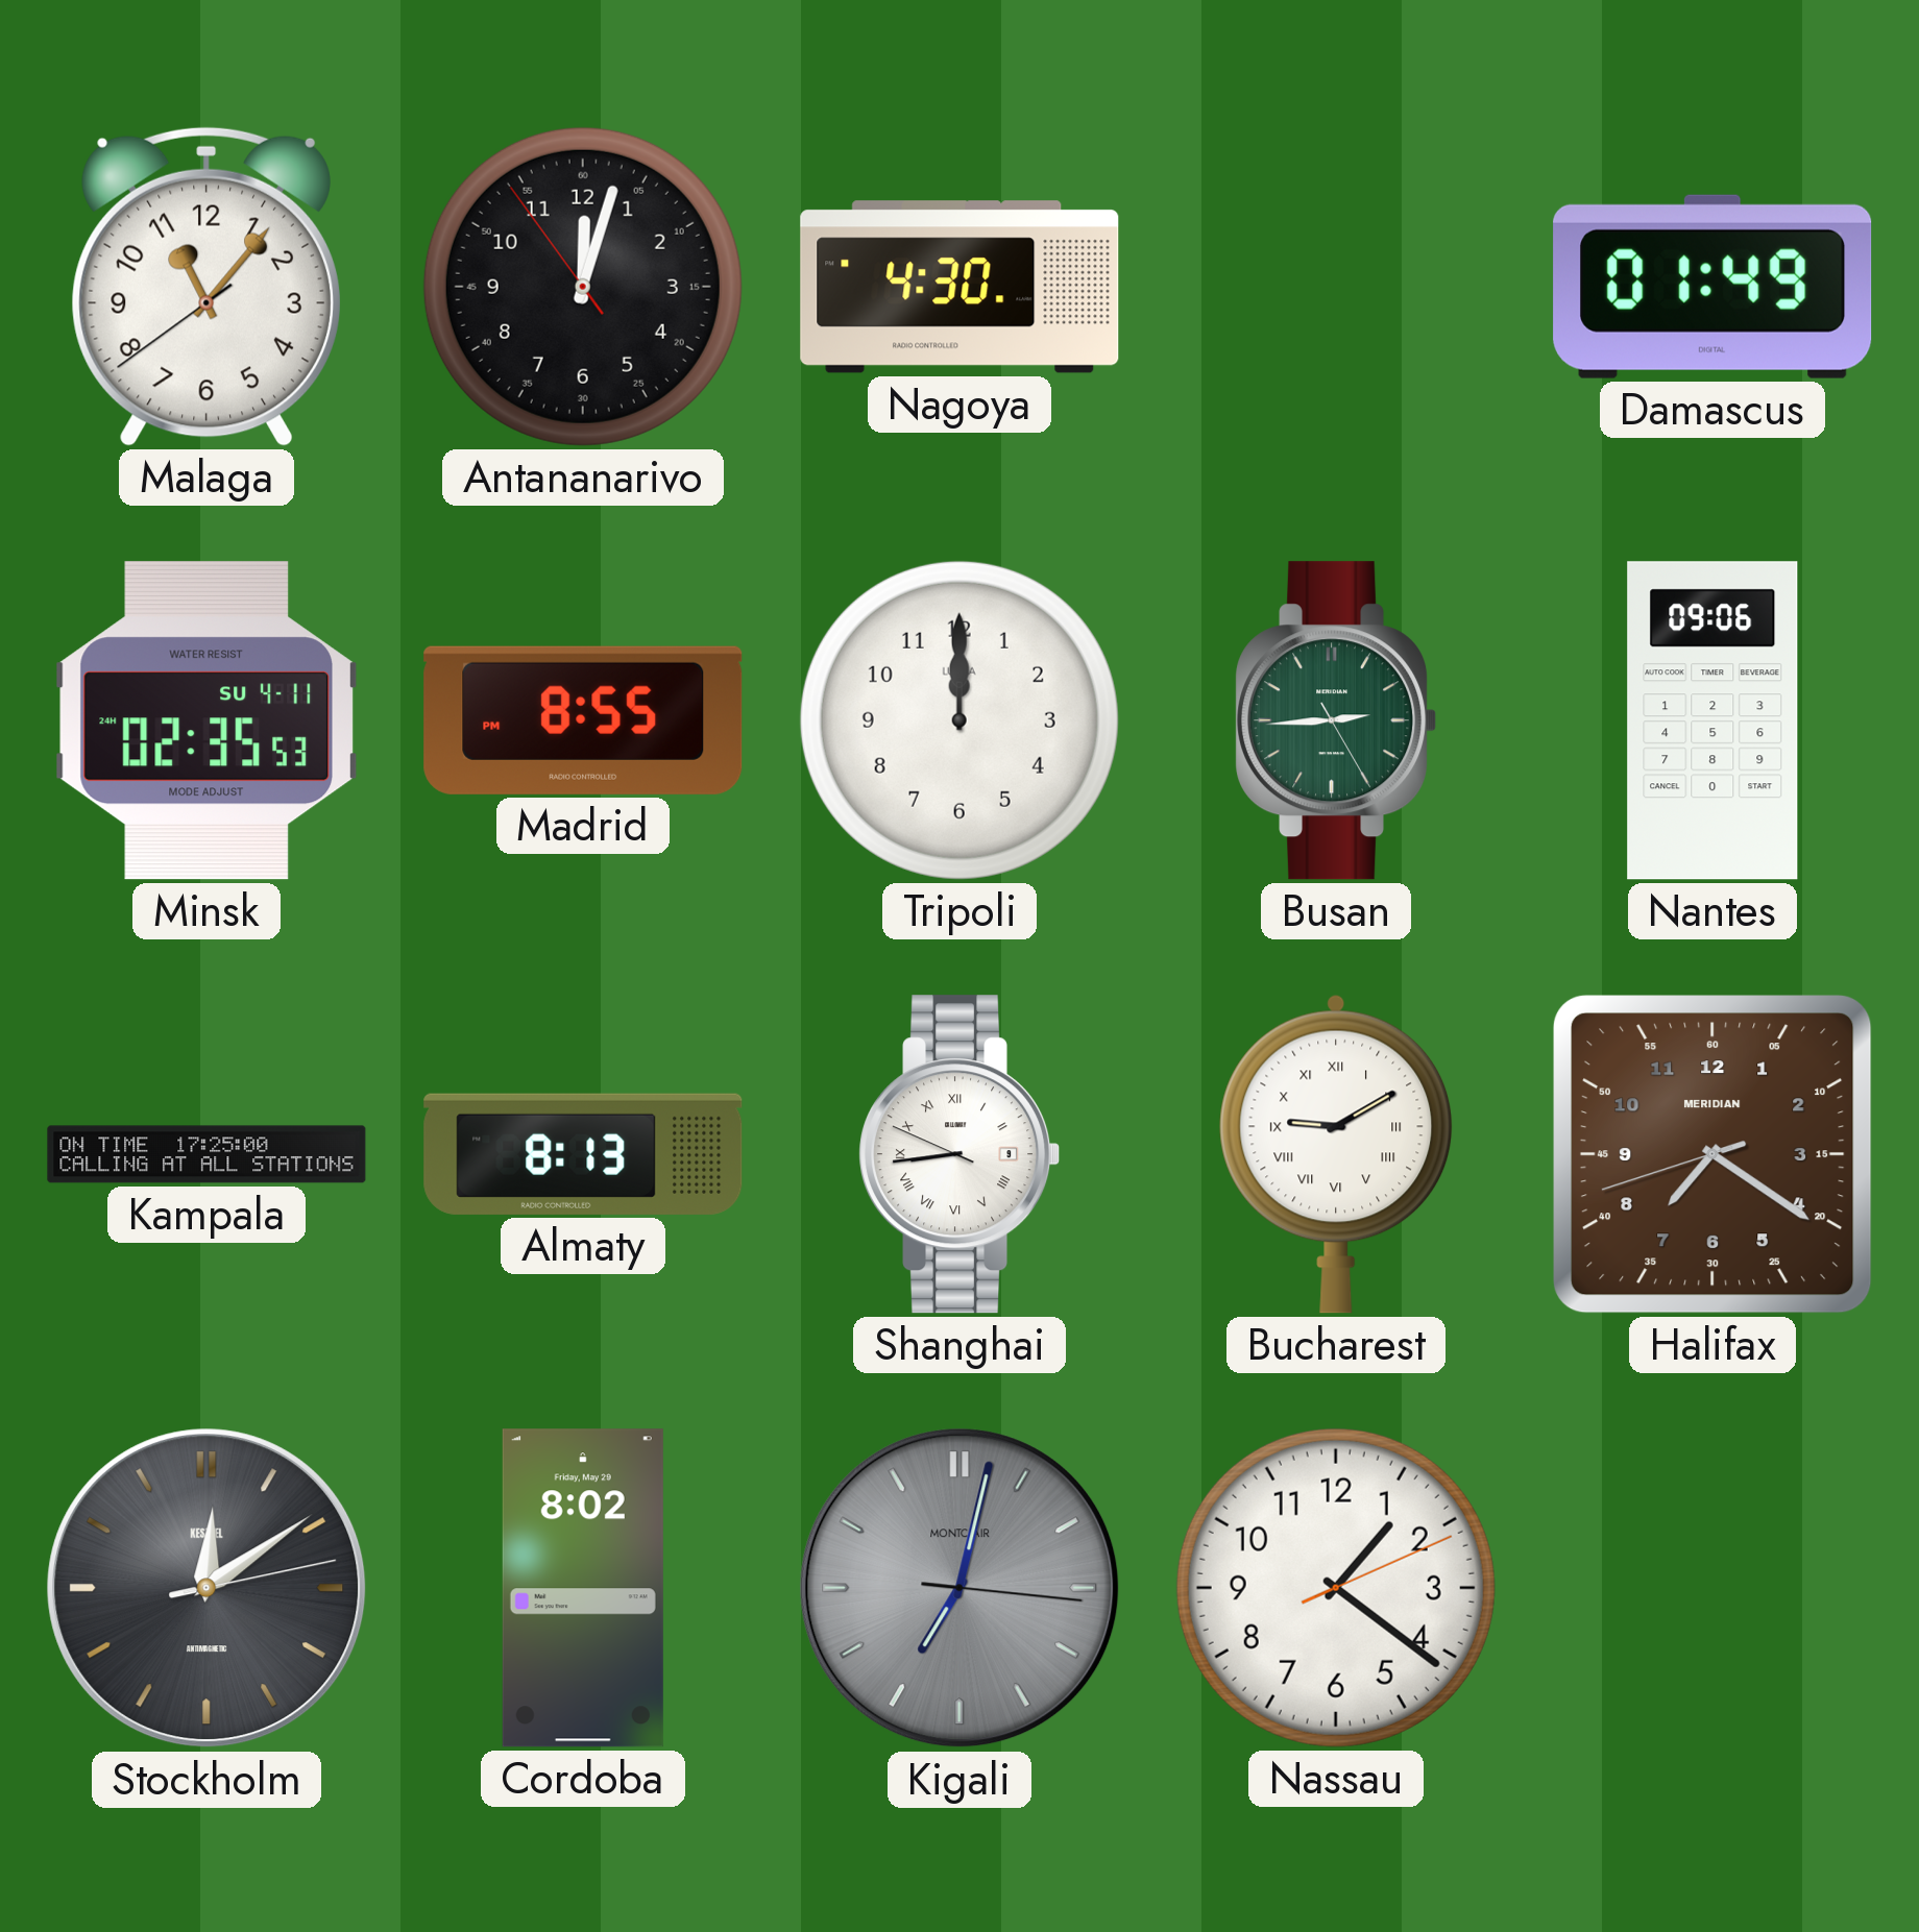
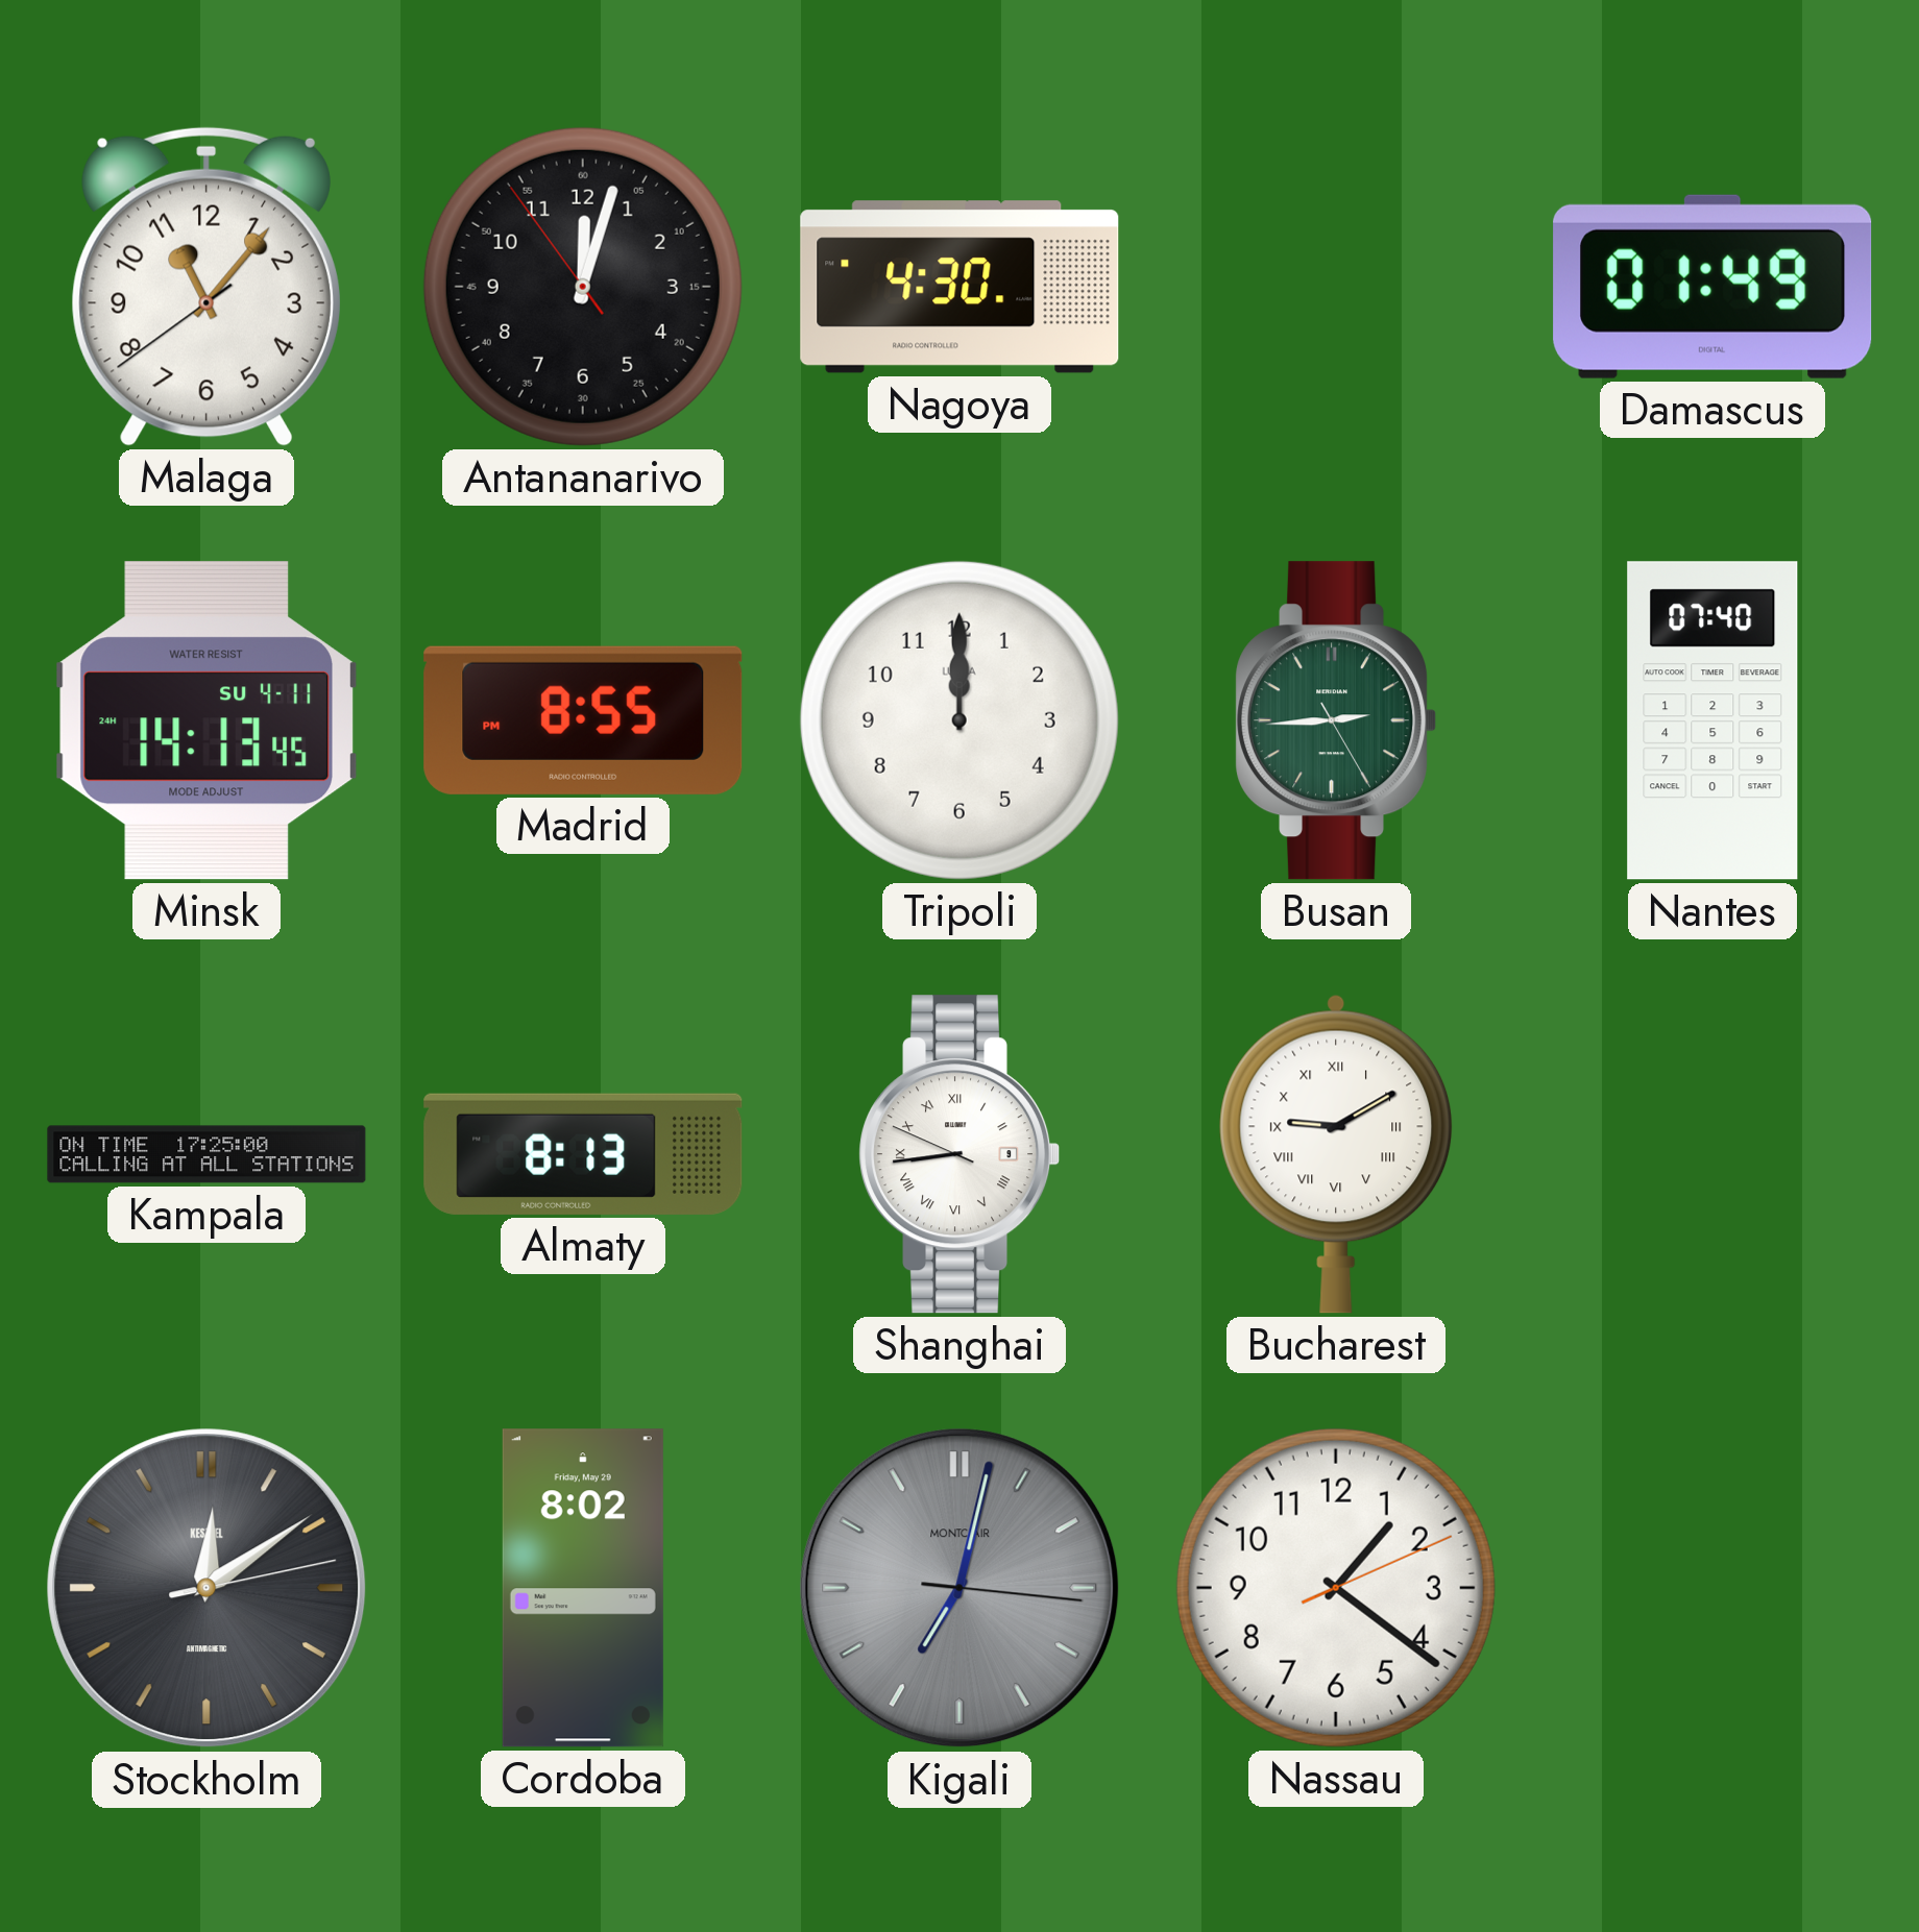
Minsk: 02:35 -> 14:13 (205, 720)
Nantes: 09:06 -> 07:40 (1712, 720)
Halifax: 7:20 -> none (1712, 1154)
